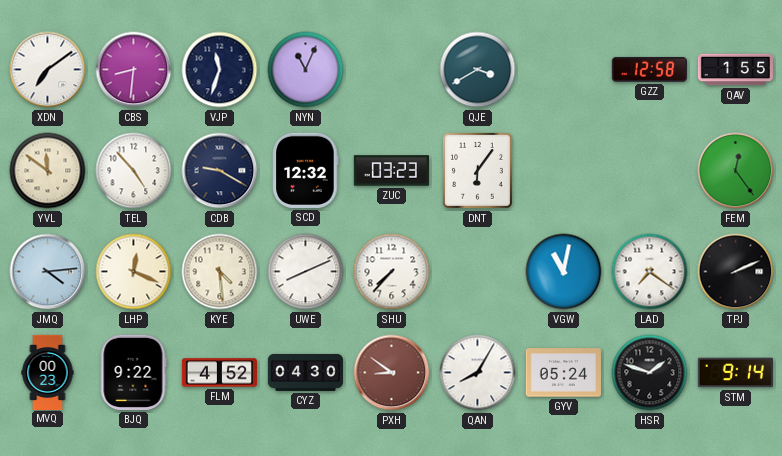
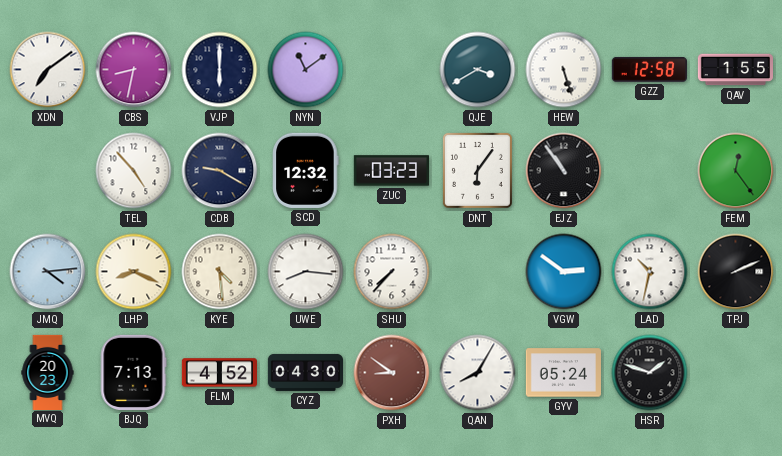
CBS: 8:31 -> 8:32 (134, 70)
VJP: 11:33 -> 6:00 (220, 70)
NYN: 11:04 -> 11:09 (306, 70)
HEW: none -> 5:27 (564, 70)
YVL: 11:51 -> none (48, 171)
EJZ: none -> 10:54 (564, 171)
LHP: 12:19 -> 8:19 (134, 272)
UWE: 8:11 -> 8:16 (306, 272)
VGW: 11:02 -> 2:51 (564, 272)
LAD: 7:21 -> 10:32 (650, 272)
MVQ: 00:23 -> 20:23 (48, 372)
BJQ: 9:22 -> 7:13 (133, 372)
STM: 9:14 -> none (735, 373)
